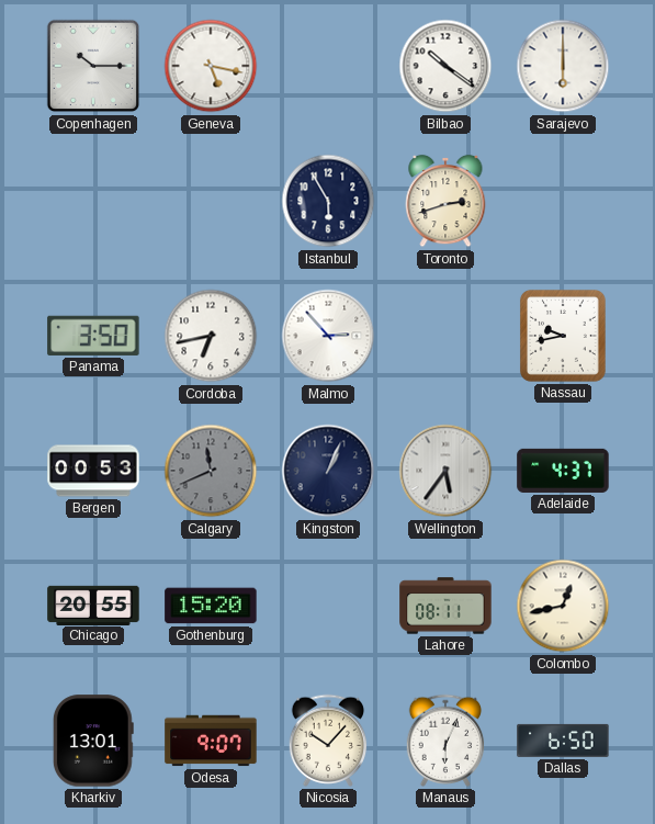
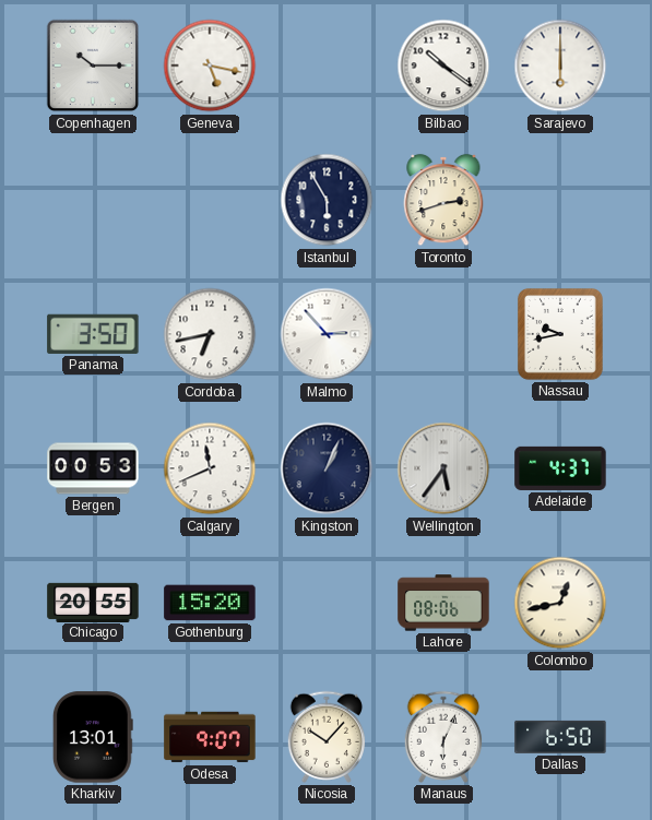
Calgary dial: grey -> white (210, 468)
Lahore: 08:11 -> 08:06 (443, 603)
